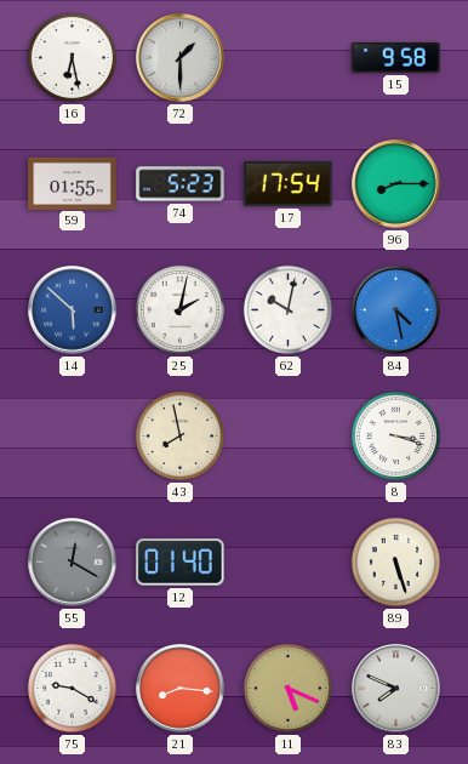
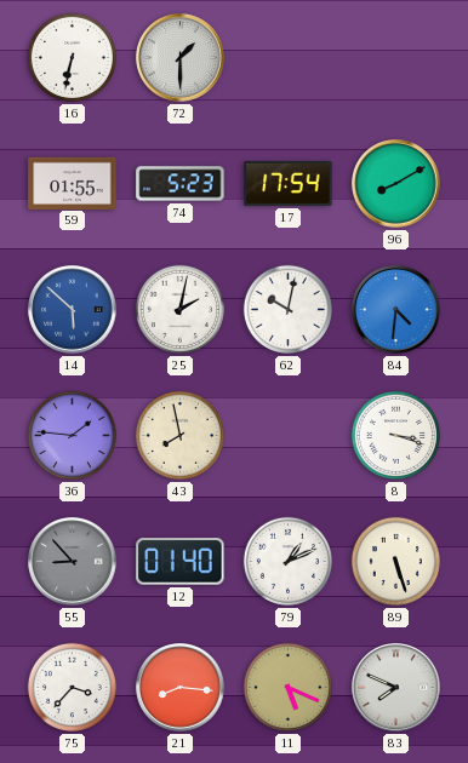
16: 6:28 -> 6:32 (72, 57)
15: 9:58 -> none (396, 57)
96: 8:15 -> 8:10 (396, 184)
84: 4:28 -> 4:31 (396, 310)
36: none -> 1:46 (72, 435)
55: 12:20 -> 8:53 (73, 562)
79: none -> 1:11 (287, 561)
75: 9:20 -> 3:37 (72, 687)
